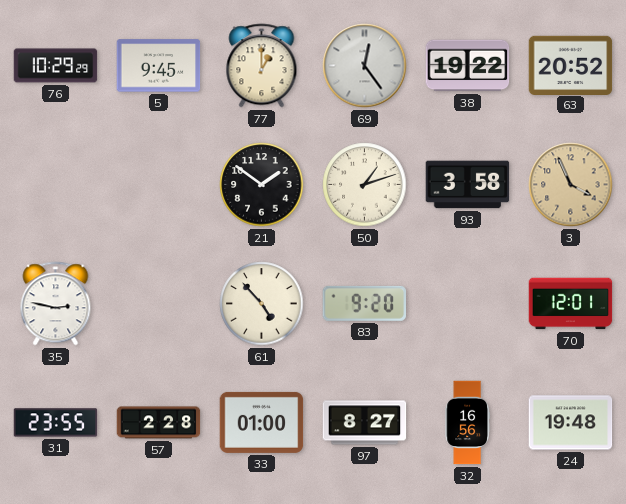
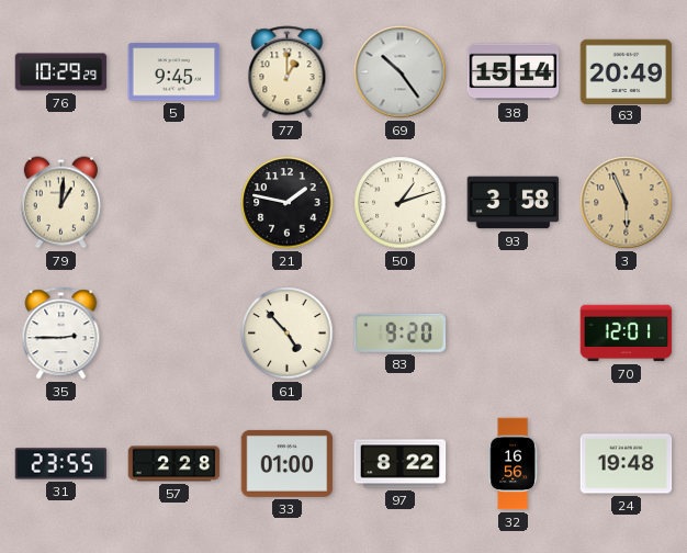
69: 12:24 -> 10:24 (401, 72)
38: 19:22 -> 15:14 (514, 72)
63: 20:52 -> 20:49 (627, 71)
79: none -> 1:01 (60, 203)
21: 1:51 -> 1:47 (288, 203)
3: 3:56 -> 5:56 (627, 203)
35: 2:47 -> 2:45 (61, 334)
97: 8:27 -> 8:22 (401, 464)
